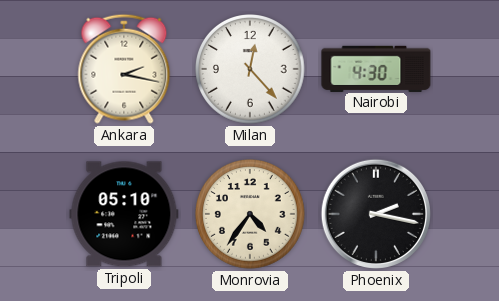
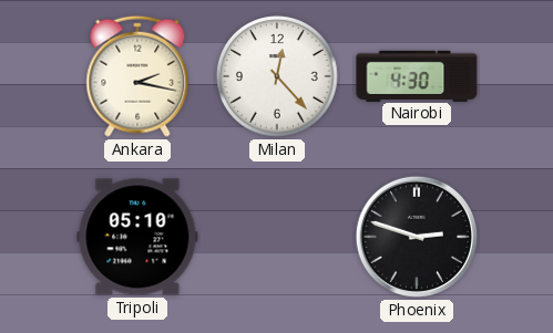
Monrovia: 4:36 -> none (251, 215)
Phoenix: 2:17 -> 2:48 (417, 237)
